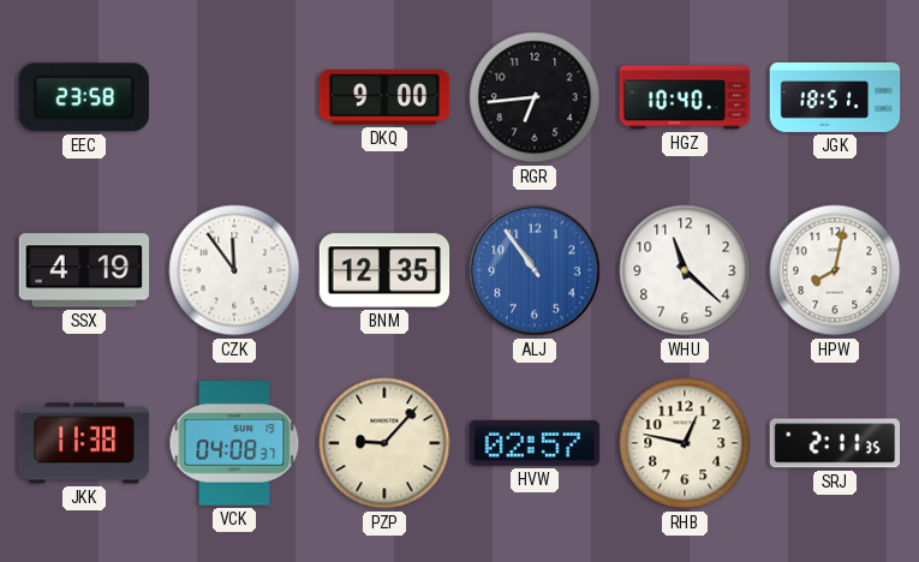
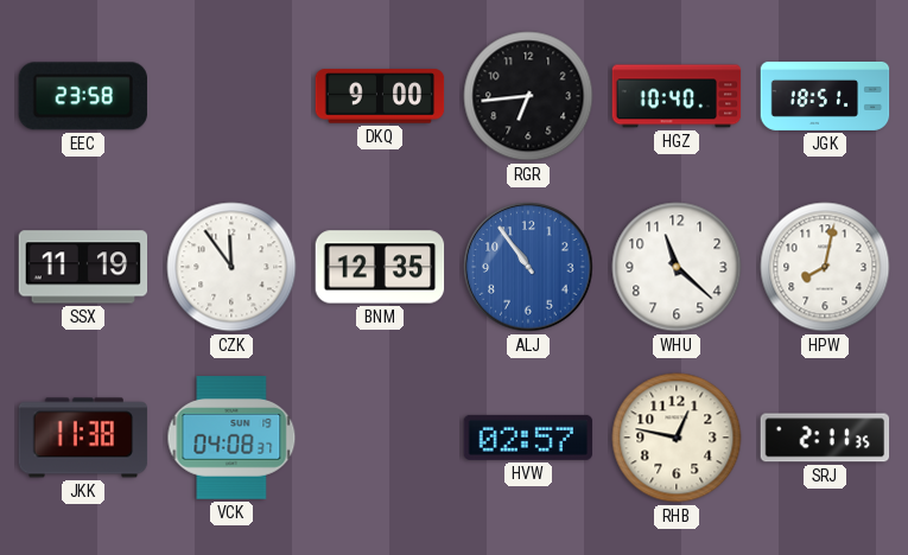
SSX: 4:19 -> 11:19 (83, 267)
PZP: 9:07 -> none (384, 443)
